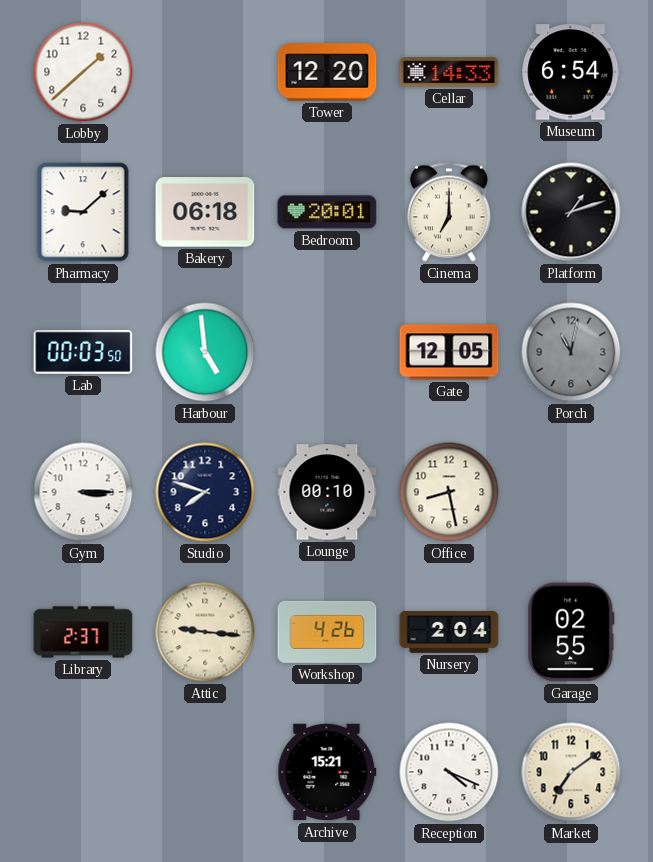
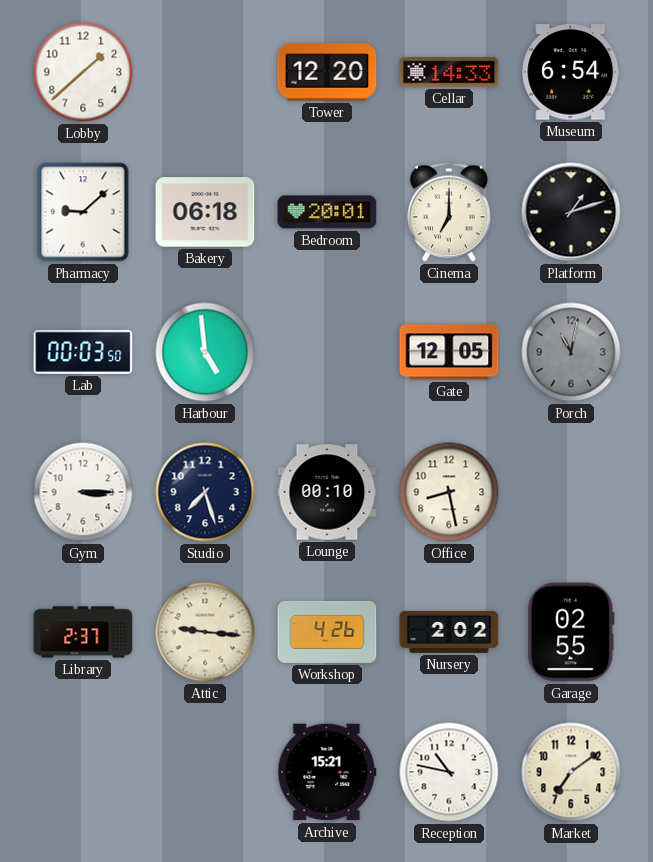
Studio: 7:48 -> 7:27 (205, 492)
Nursery: 2:04 -> 2:02 (449, 632)
Reception: 4:19 -> 10:47 (449, 772)
